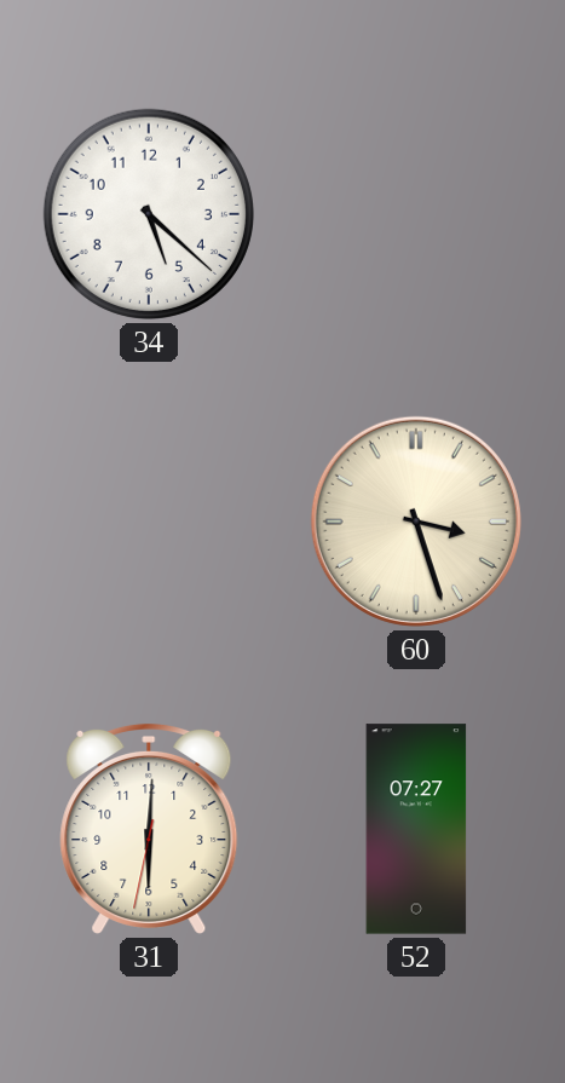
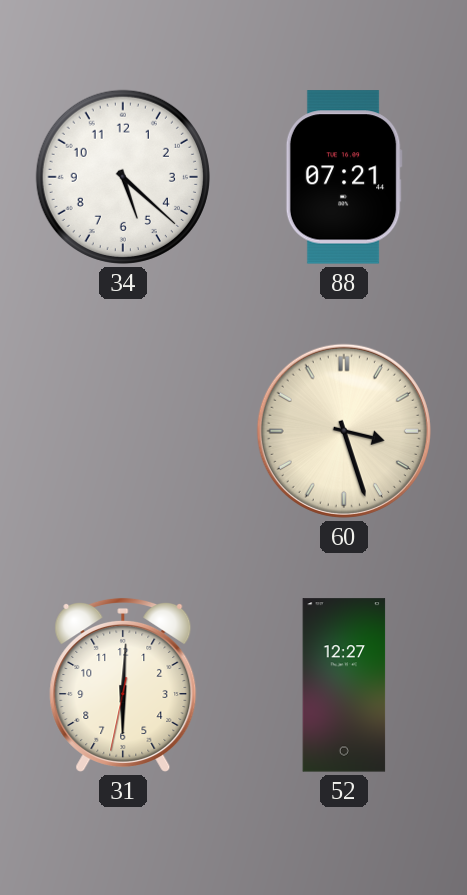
88: none -> 07:21 (344, 177)
52: 07:27 -> 12:27 (344, 685)
